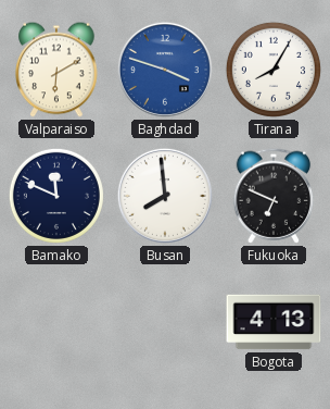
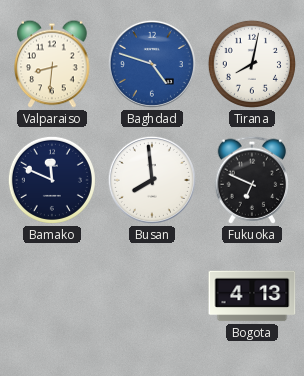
Valparaiso: 6:10 -> 8:31 (52, 64)
Baghdad: 3:48 -> 4:48 (152, 64)
Tirana: 8:05 -> 8:02 (252, 64)
